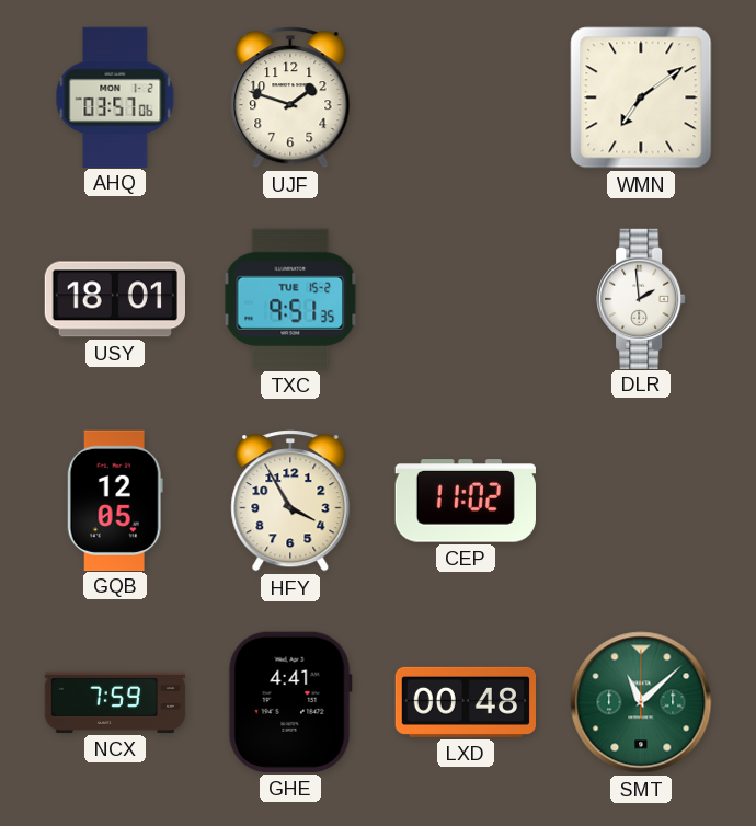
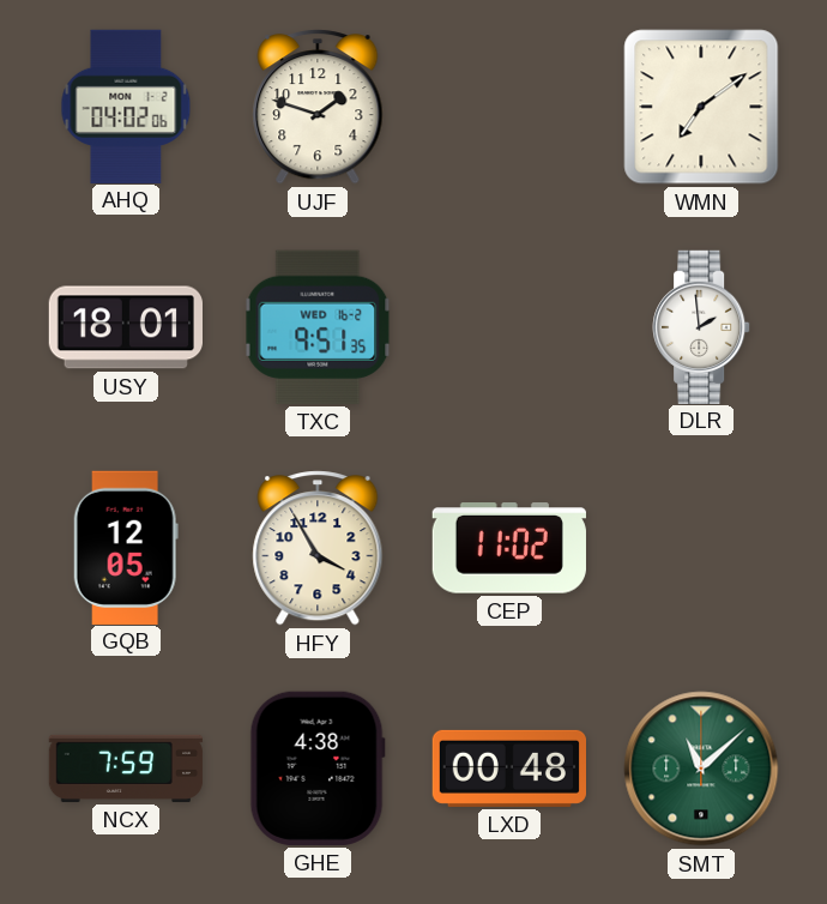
AHQ: 03:57 -> 04:02 (126, 106)
TXC date: TUE 15-2 -> WED 16-2 (318, 327)
GHE: 4:41 -> 4:38 (318, 769)
